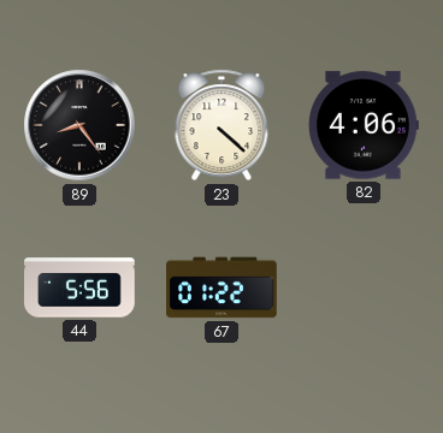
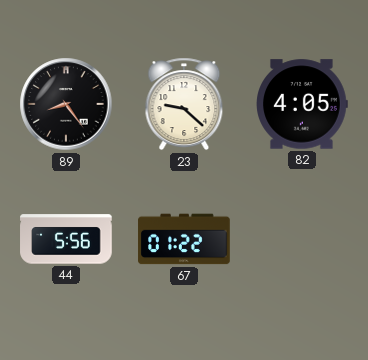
23: 4:22 -> 9:22 (184, 104)
82: 4:06 -> 4:05 (302, 104)
